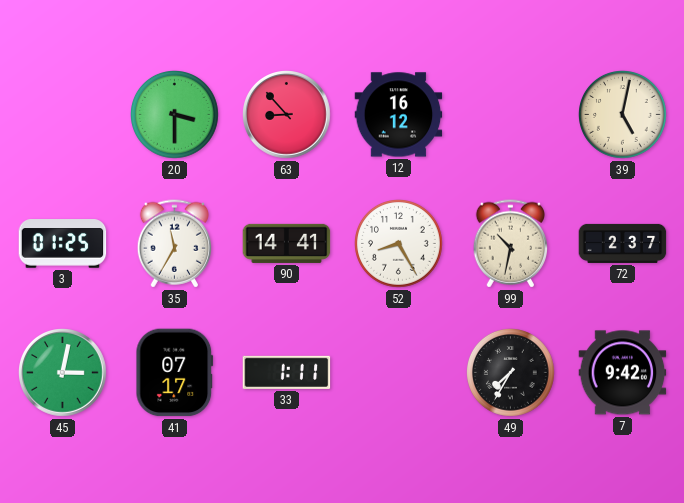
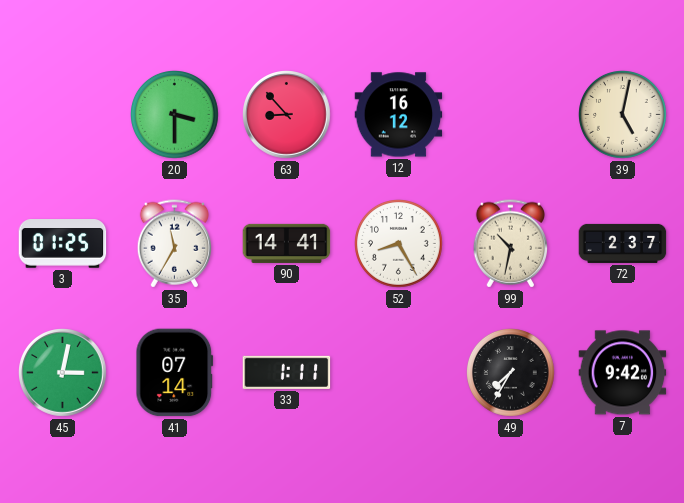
41: 07:17 -> 07:14 (175, 373)
